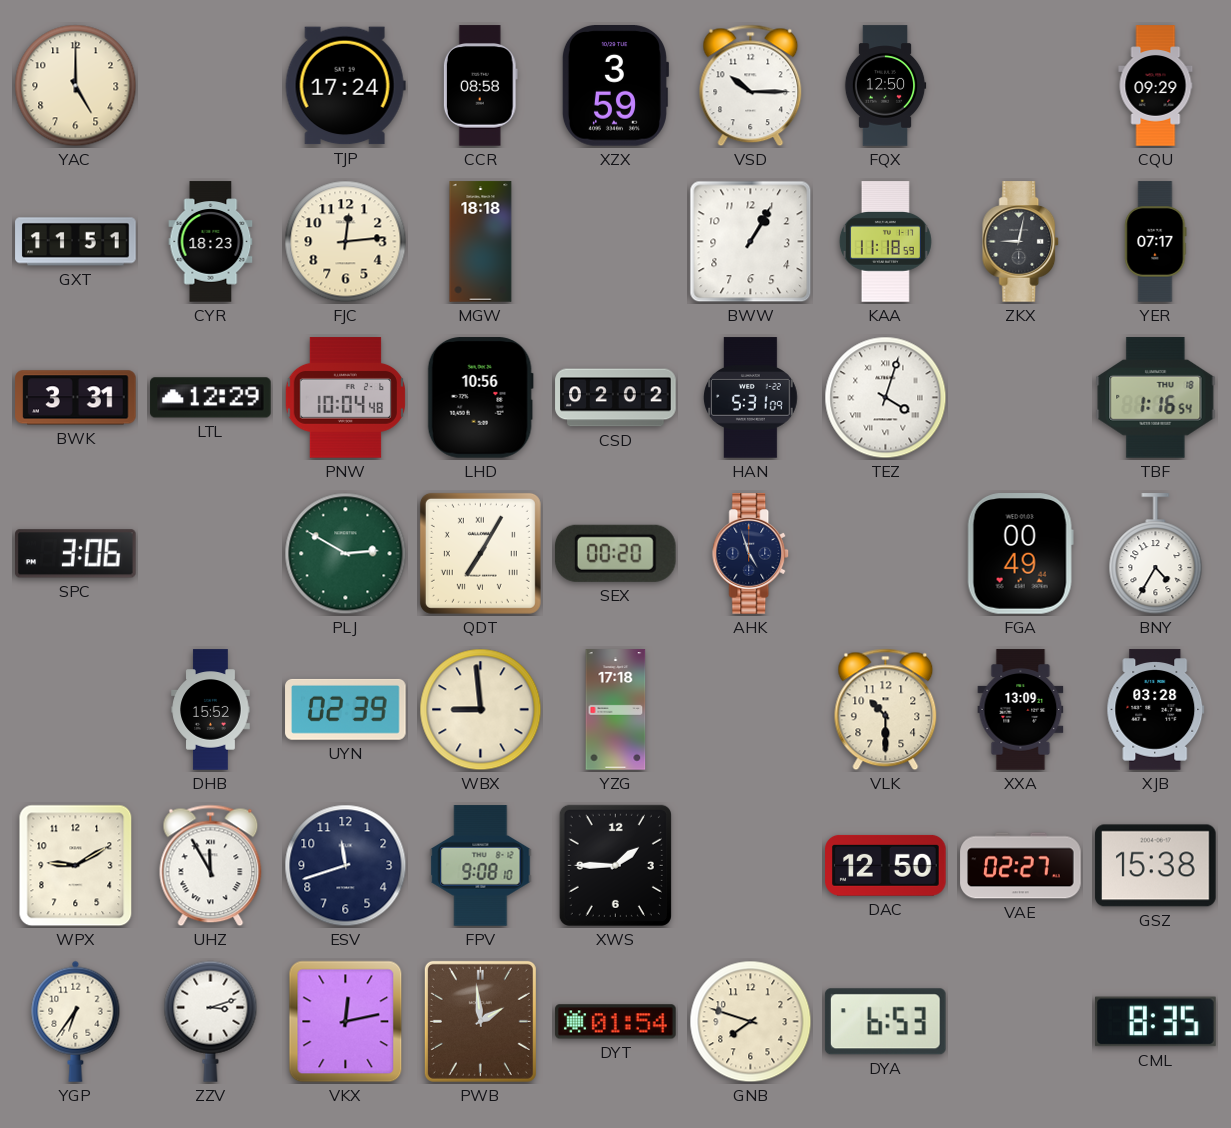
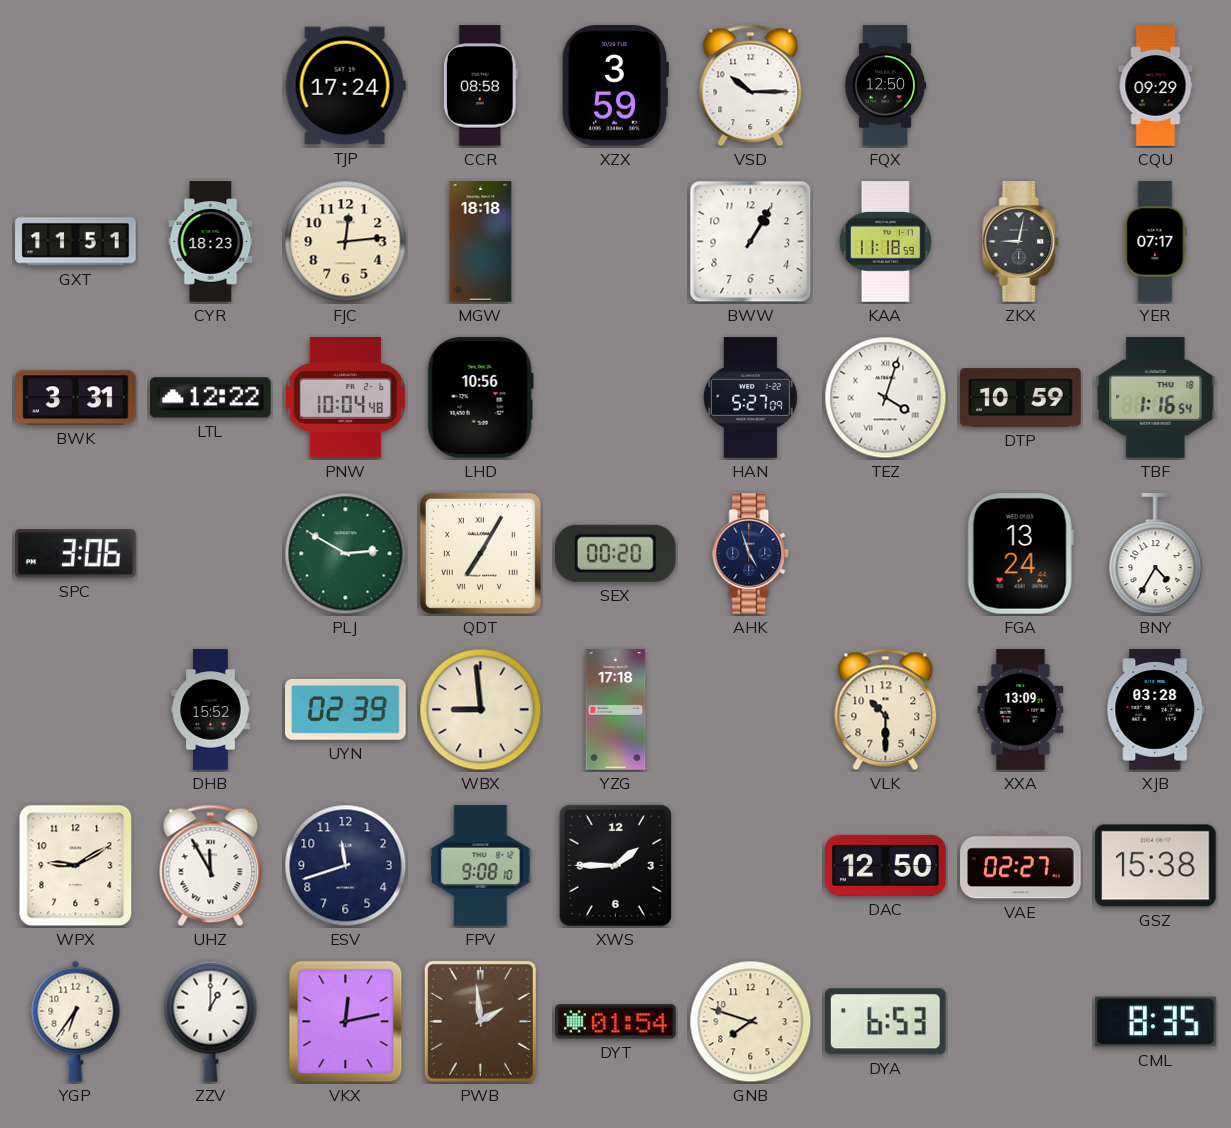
YAC: 5:00 -> none (76, 86)
LTL: 12:29 -> 12:22 (211, 398)
CSD: 02:02 -> none (616, 398)
HAN: 5:31 -> 5:27 (751, 398)
DTP: none -> 10:59 (1021, 398)
FGA: 00:49 -> 13:24 (1020, 554)
ZZV: 3:12 -> 1:00 (211, 1021)
